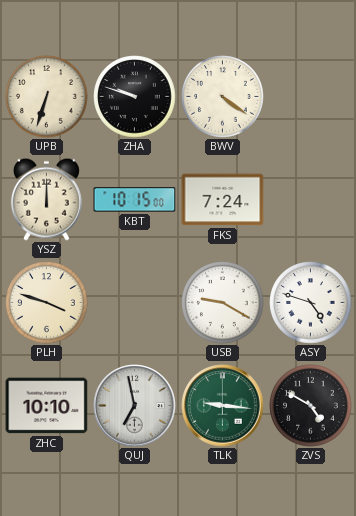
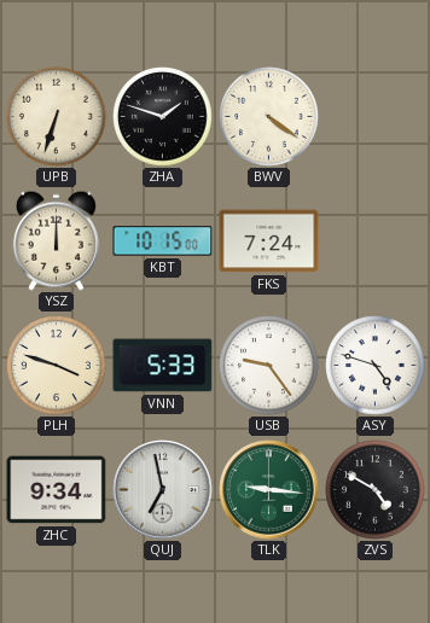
ZHA: 9:48 -> 1:48 (163, 117)
VNN: none -> 5:33 (163, 366)
USB: 9:20 -> 9:24 (269, 366)
ZHC: 10:10 -> 9:34 (57, 490)
